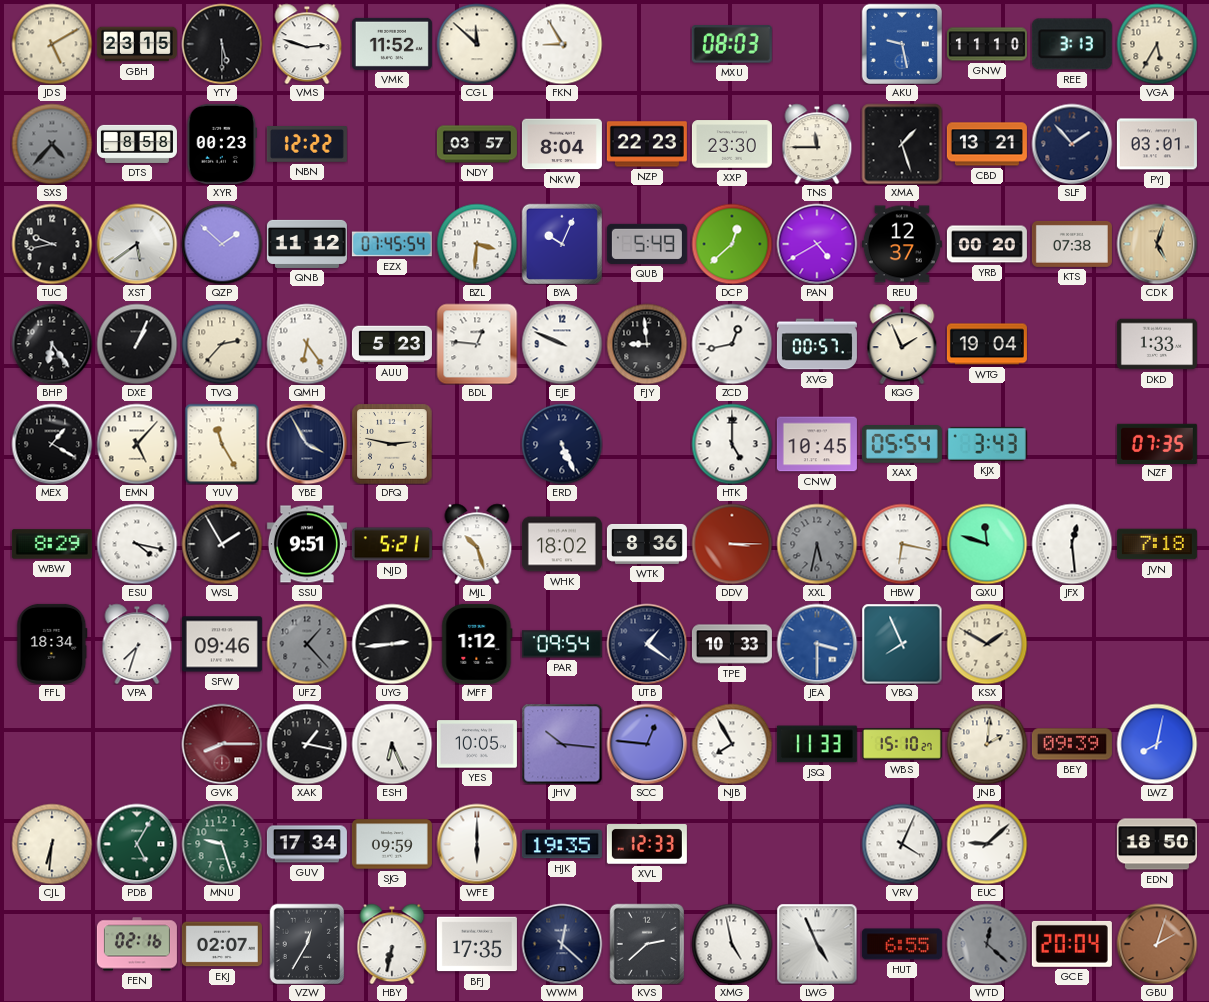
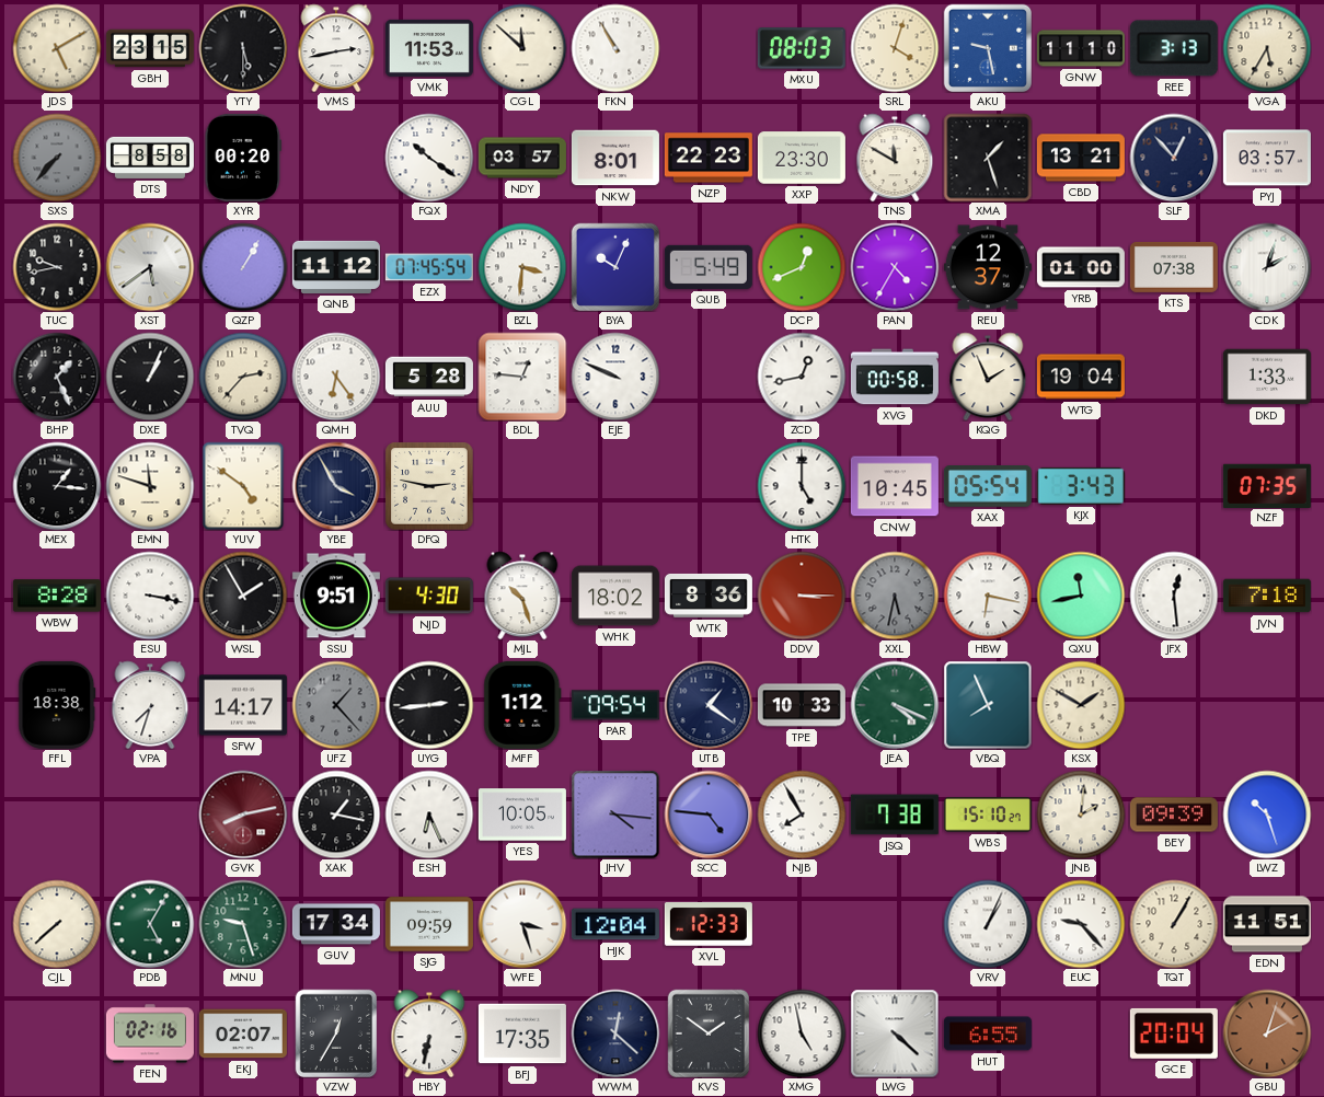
VMS: 2:48 -> 2:43 (336, 48)
VMK: 11:52 -> 11:53 (429, 48)
FKN: 8:55 -> 10:55 (615, 48)
SRL: none -> 4:03 (895, 48)
SXS: 4:37 -> 7:37 (57, 158)
XYR: 00:23 -> 00:20 (243, 158)
NBN: 12:22 -> none (307, 145)
FQX: none -> 10:21 (429, 158)
NKW: 8:04 -> 8:01 (615, 158)
TNS: 11:45 -> 11:50 (895, 158)
SLF: 1:53 -> 12:53 (1174, 158)
PYJ: 03:01 -> 03:57 (1267, 158)
QZP: 1:52 -> 1:05 (243, 267)
DCP: 12:38 -> 12:41 (802, 267)
PAN: 4:40 -> 4:35 (895, 267)
YRB: 00:20 -> 01:00 (1081, 267)
CDK: 5:03 -> 2:03 (1267, 267)
CDK dial: champagne -> white (1267, 267)
BHP: 6:24 -> 1:26 (57, 377)
AUU: 5:23 -> 5:28 (429, 377)
FJY: 8:59 -> none (647, 344)
XVG: 00:57 -> 00:58 (895, 377)
MEX: 1:20 -> 1:16 (57, 486)
EMN: 5:07 -> 11:48 (150, 486)
YUV: 11:25 -> 4:51 (243, 486)
ERD: 5:26 -> none (562, 444)
WBW: 8:29 -> 8:28 (57, 596)
ESU: 4:17 -> 3:17 (150, 596)
NJD: 5:21 -> 4:30 (429, 596)
QXU: 11:48 -> 11:43 (1081, 596)
FFL: 18:34 -> 18:38 (57, 705)
SFW: 09:46 -> 14:17 (243, 705)
JEA: 3:30 -> 4:19 (895, 705)
JEA dial: blue -> green (895, 705)
GVK: 8:15 -> 8:13 (243, 815)
JHV: 10:16 -> 4:16 (615, 815)
SCC: 12:46 -> 4:46 (709, 815)
JSQ: 11:33 -> 7:38 (895, 815)
LWZ: 8:02 -> 10:27 (1267, 815)
CJL: 6:31 -> 7:38 (57, 924)
WFE: 6:00 -> 3:27 (522, 924)
HJK: 19:35 -> 12:04 (615, 924)
VRV: 4:04 -> 1:04 (988, 924)
EUC: 9:08 -> 9:23 (1081, 924)
TQT: none -> 1:05 (1174, 924)
EDN: 18:50 -> 11:51 (1267, 924)
KVS: 2:38 -> 1:51 (709, 1034)
LWG: 4:56 -> 4:22 (895, 1034)
WTD: 12:22 -> none (987, 944)
